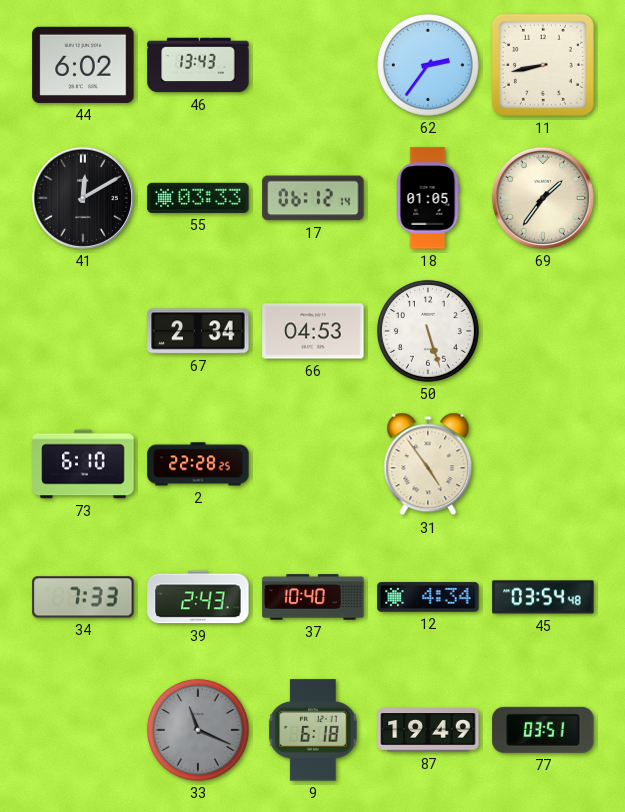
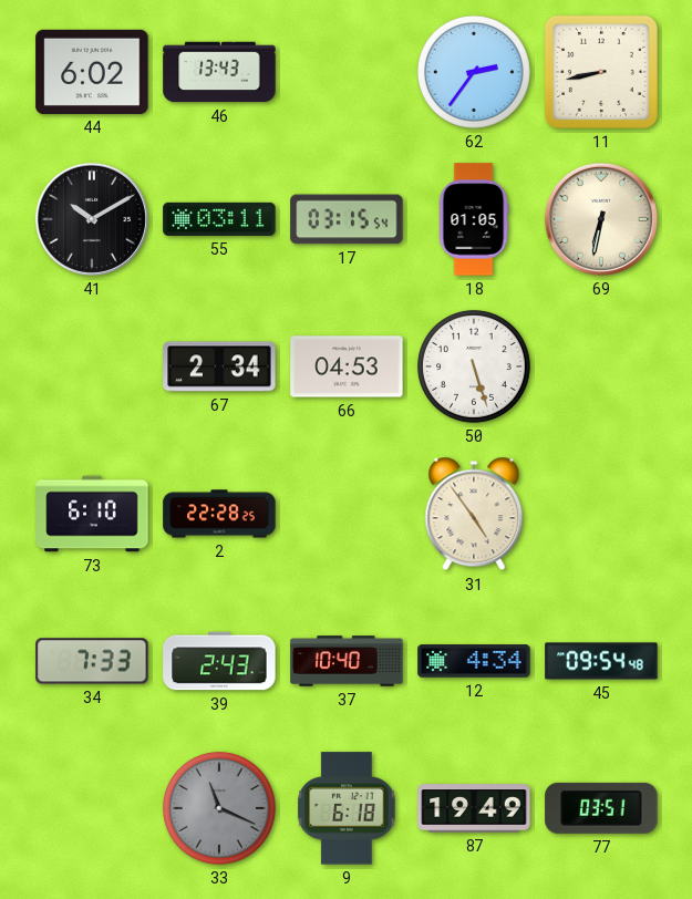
41: 12:10 -> 10:10 (92, 219)
55: 03:33 -> 03:11 (219, 219)
17: 06:12 -> 03:15 (347, 219)
69: 1:36 -> 6:32 (601, 219)
45: 03:54 -> 09:54 (601, 661)
